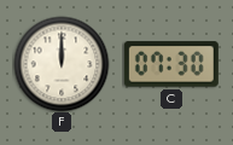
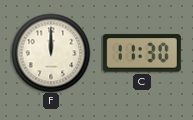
C: 07:30 -> 11:30 (142, 53)
